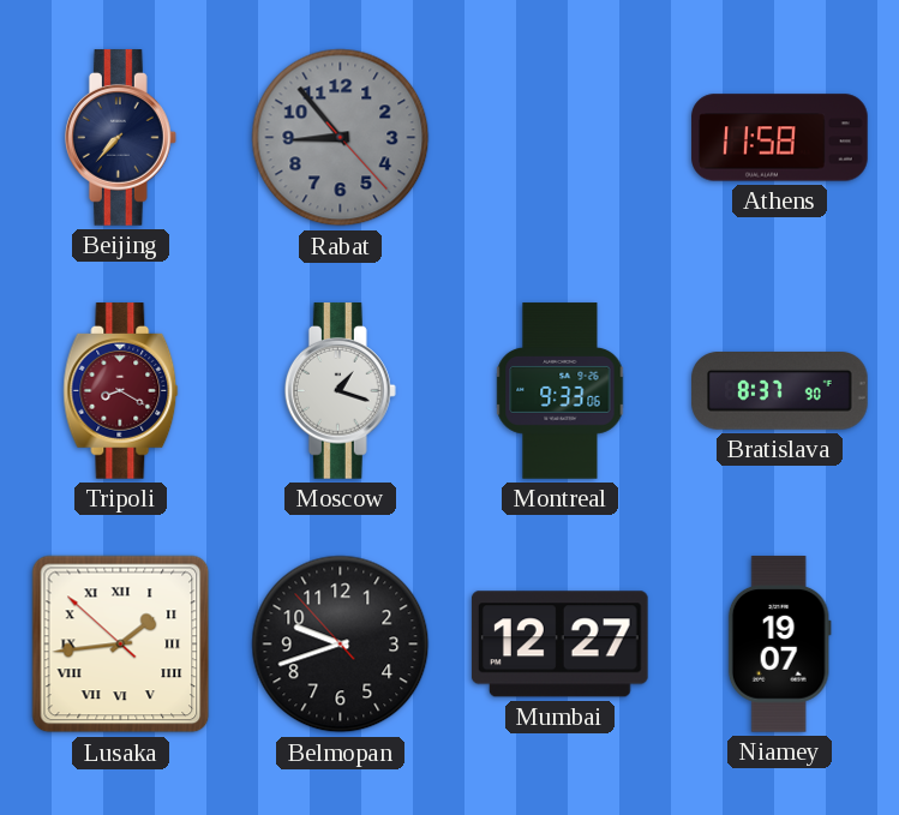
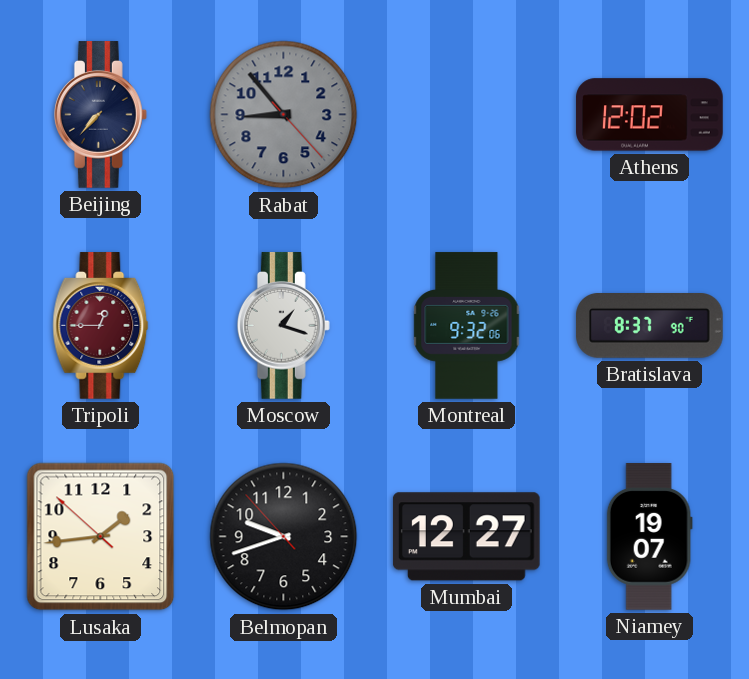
Athens: 11:58 -> 12:02 (650, 115)
Tripoli: 8:20 -> 12:45 (101, 326)
Montreal: 9:33 -> 9:32 (467, 326)
Lusaka numerals: Roman -> Arabic (101, 537)
